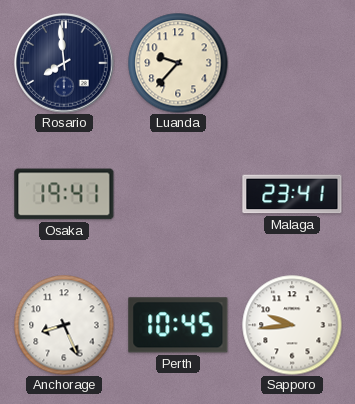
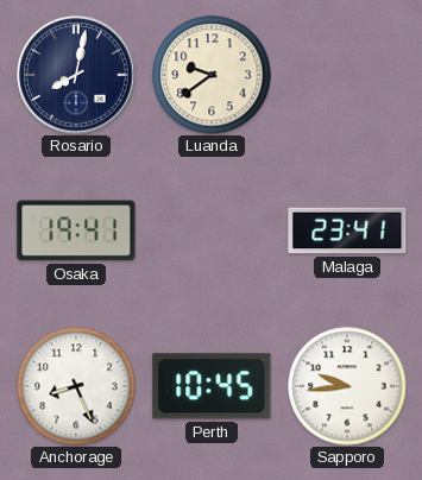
Rosario: 7:59 -> 8:02 (76, 75)
Luanda: 9:37 -> 9:39 (212, 75)
